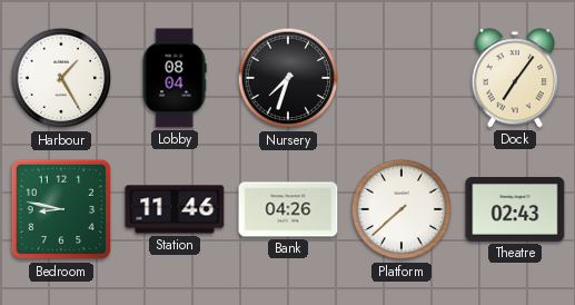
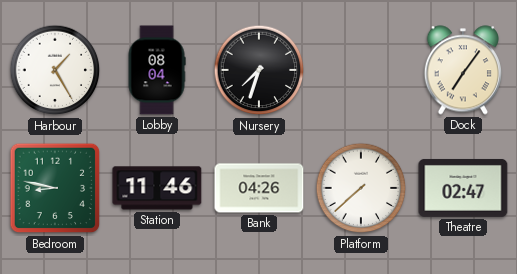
Theatre: 02:43 -> 02:47 (463, 188)
